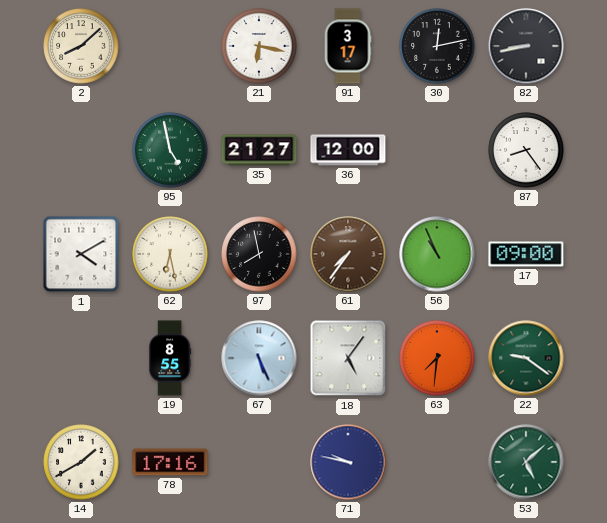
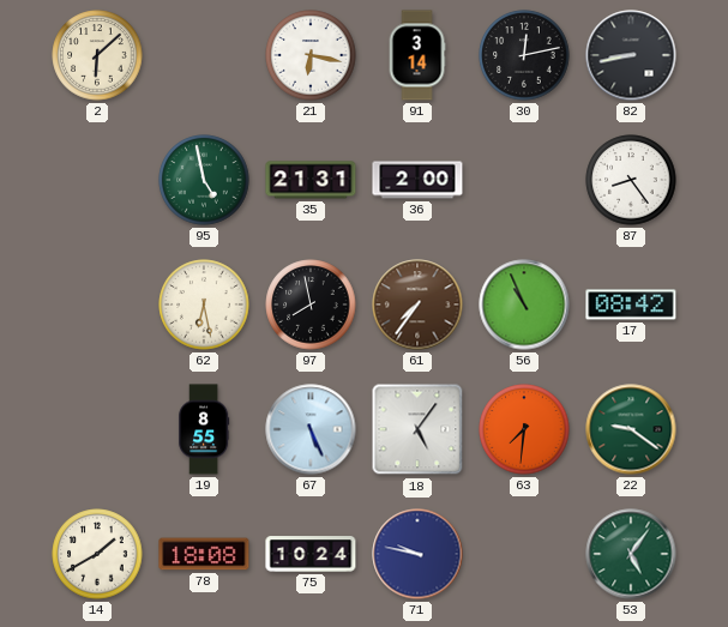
2: 8:08 -> 6:08 (97, 55)
91: 3:17 -> 3:14 (417, 55)
35: 21:27 -> 21:31 (311, 180)
36: 12:00 -> 2:00 (417, 180)
1: 4:10 -> none (81, 254)
17: 09:00 -> 08:42 (631, 305)
78: 17:16 -> 18:08 (204, 554)
75: none -> 10:24 (311, 554)
53: 5:08 -> 5:06 (631, 554)
